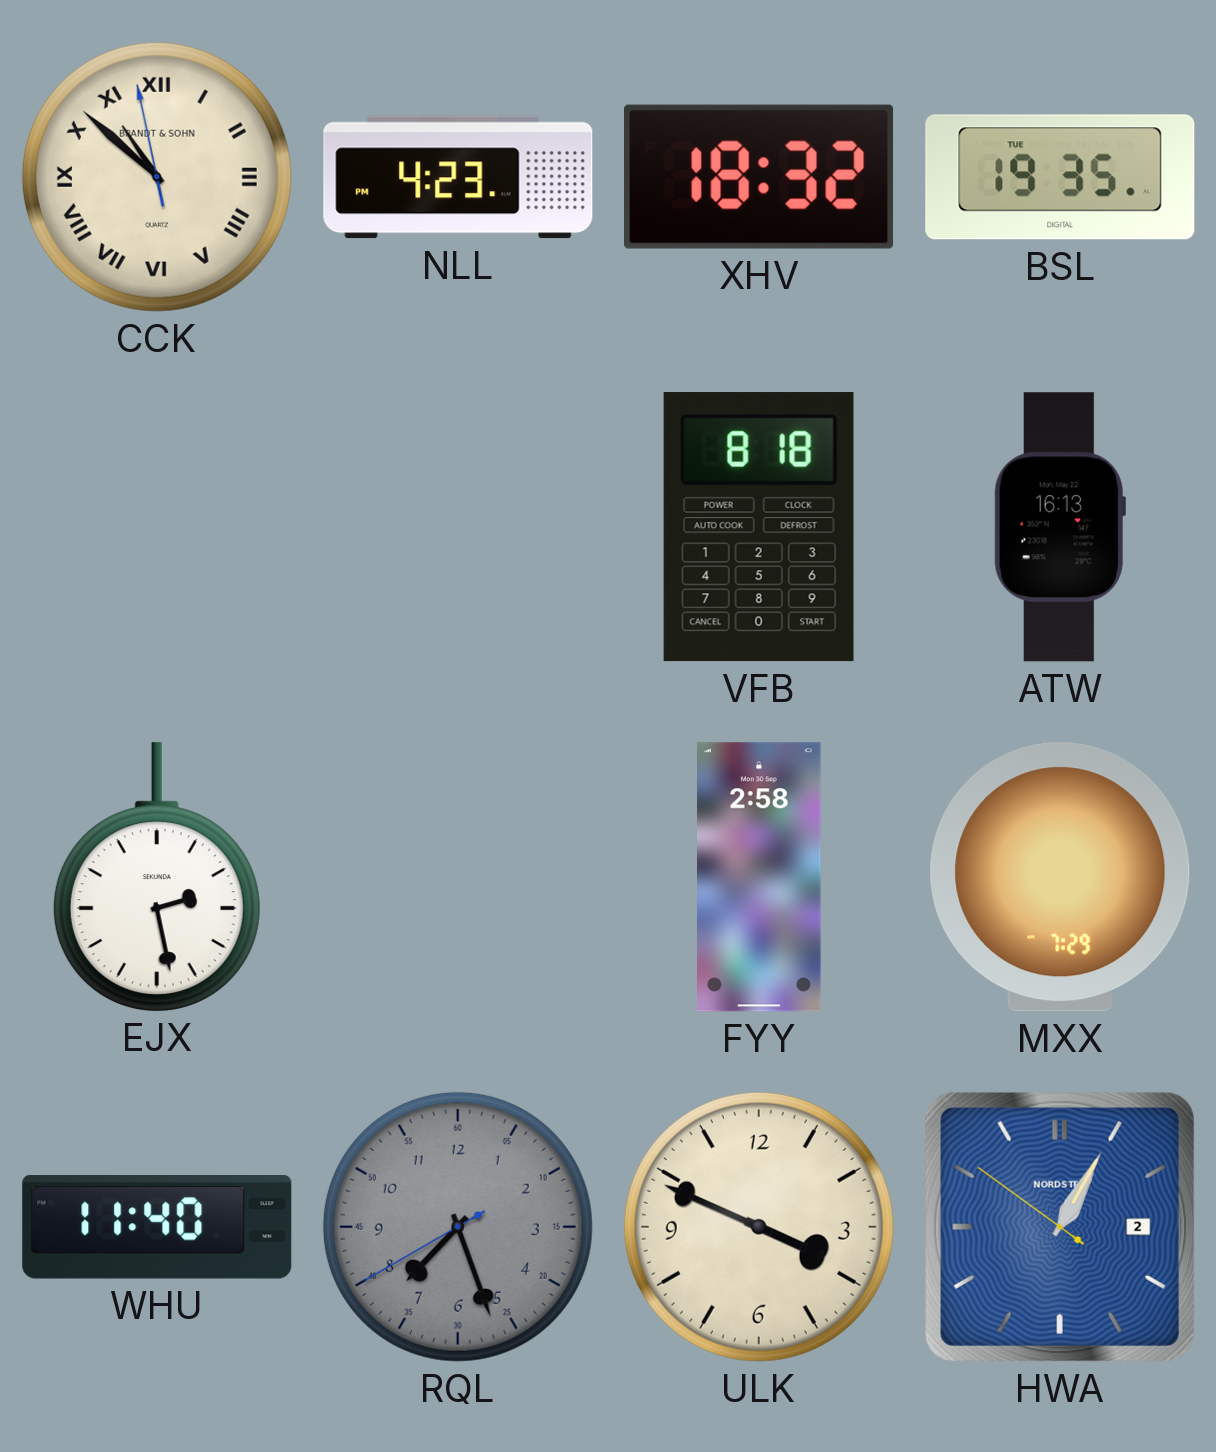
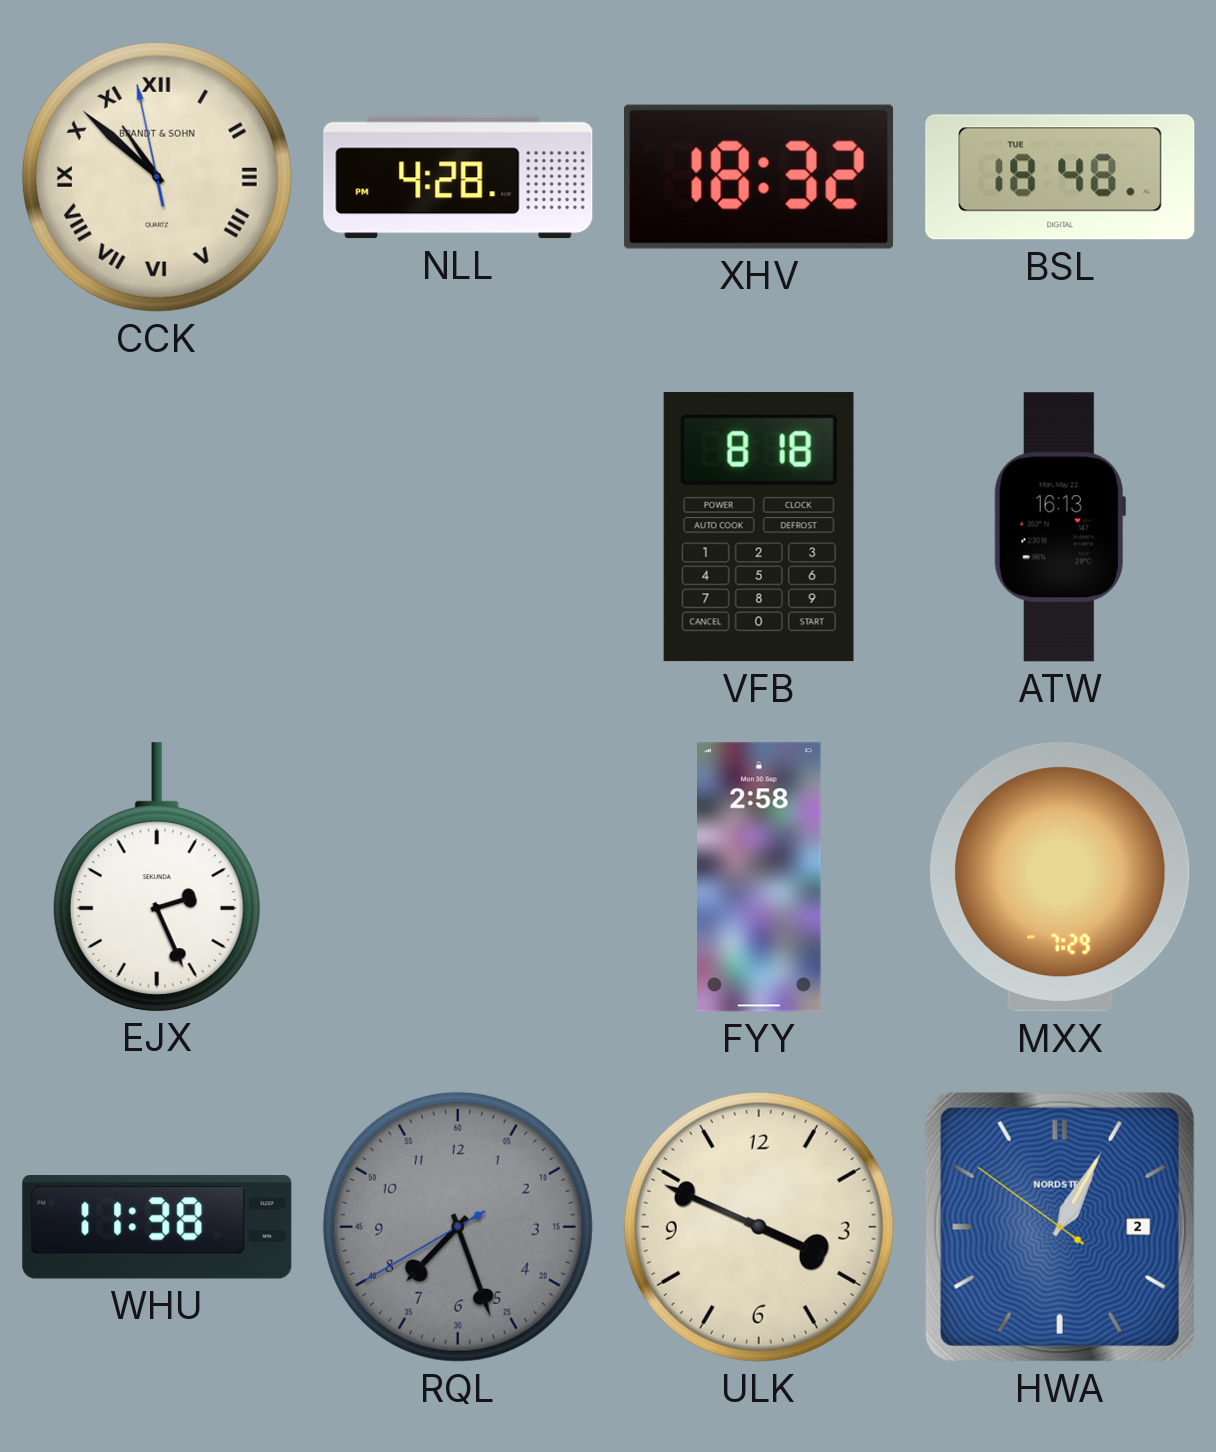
NLL: 4:23 -> 4:28 (458, 177)
BSL: 19:35 -> 18:48 (1060, 177)
EJX: 2:28 -> 2:26 (157, 877)
WHU: 11:40 -> 11:38 (157, 1227)
